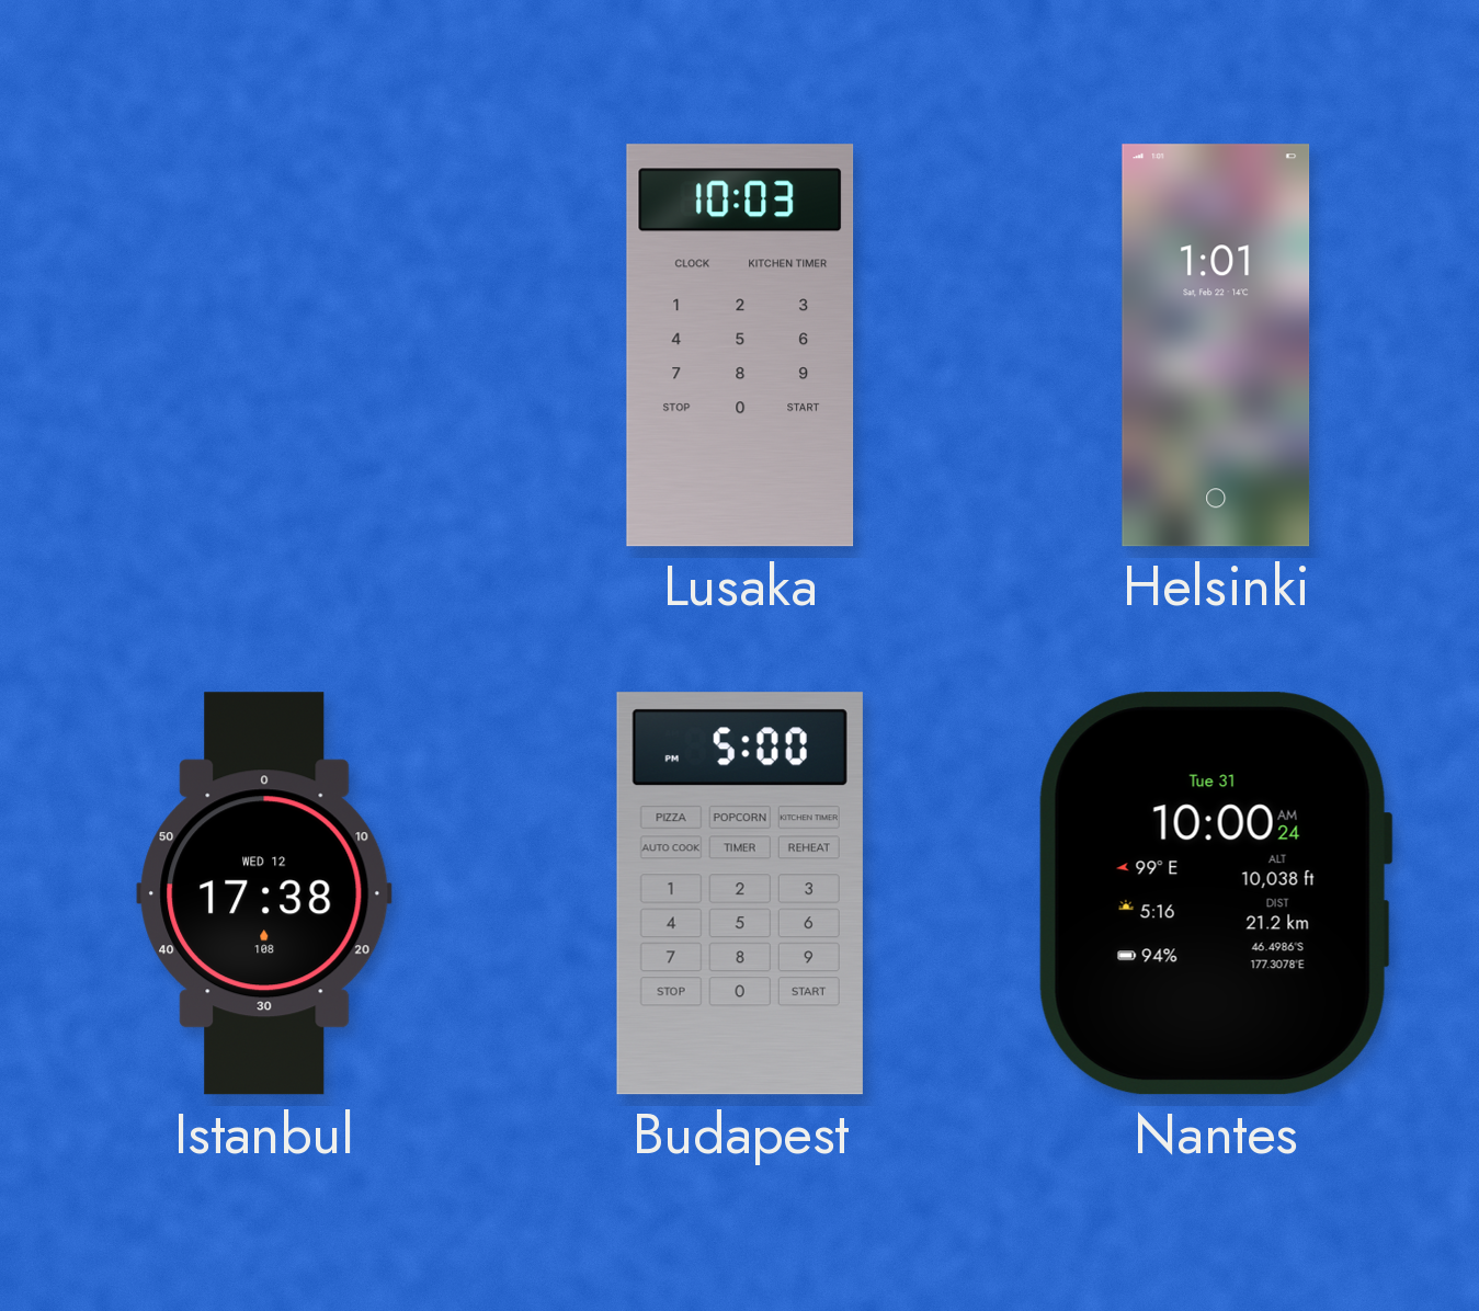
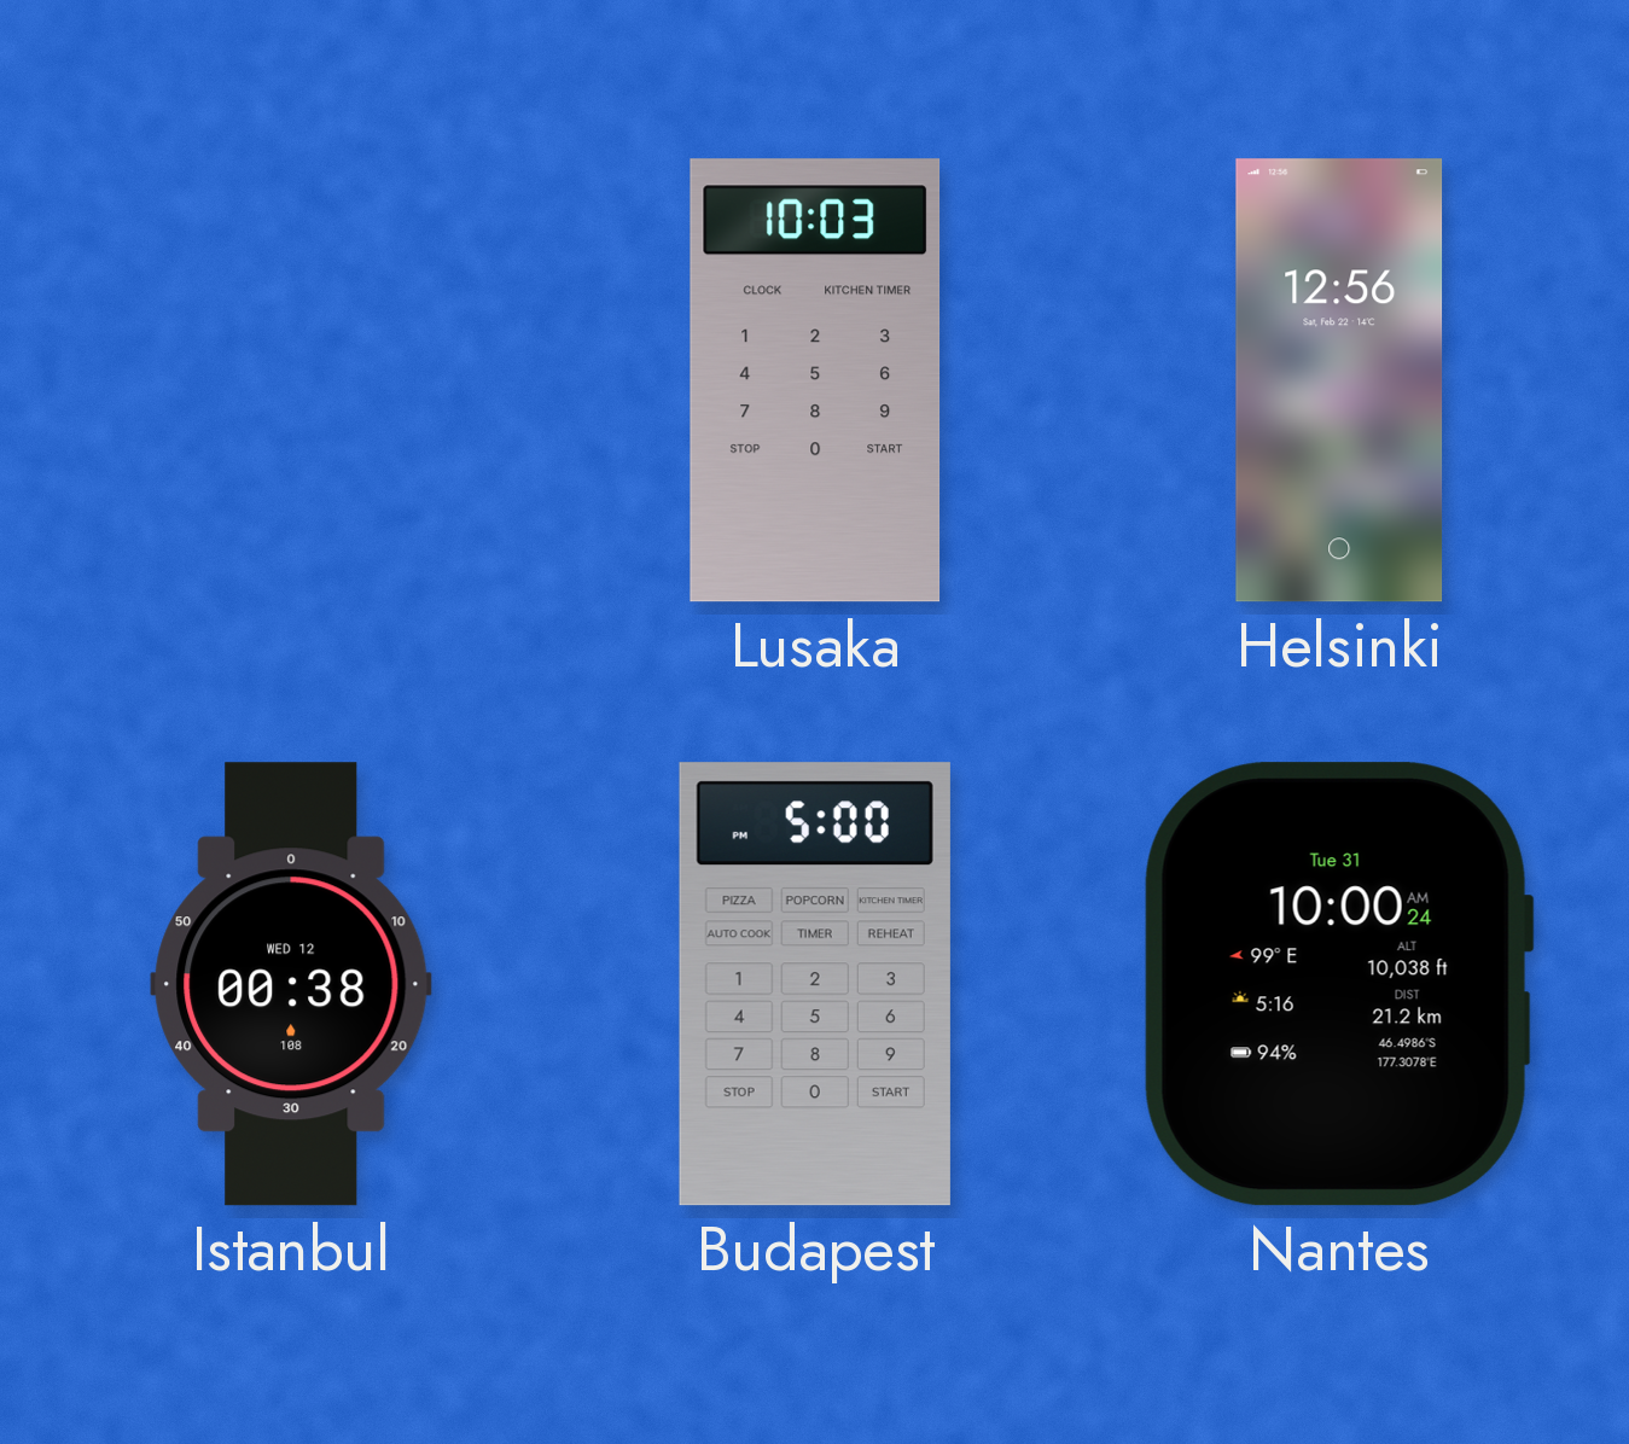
Helsinki: 1:01 -> 12:56 (1339, 380)
Istanbul: 17:38 -> 00:38 (291, 984)
